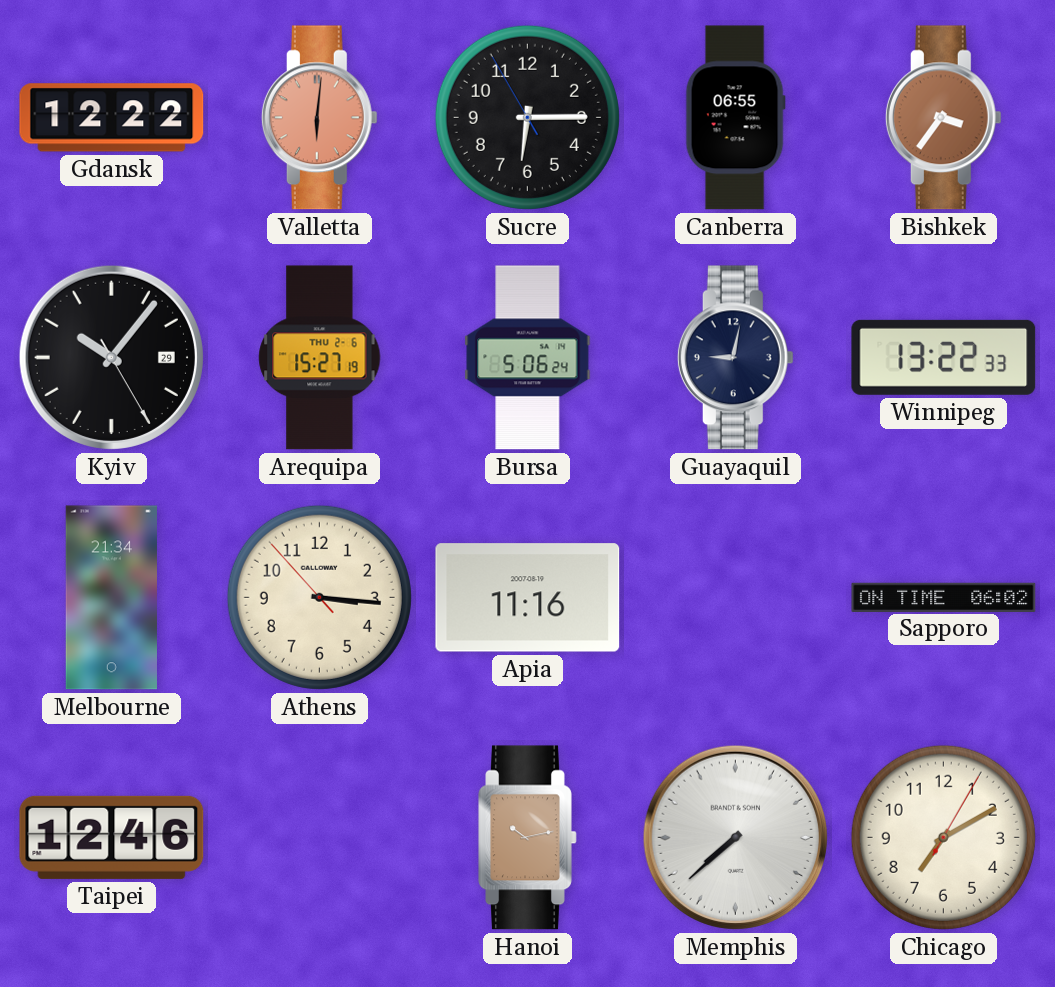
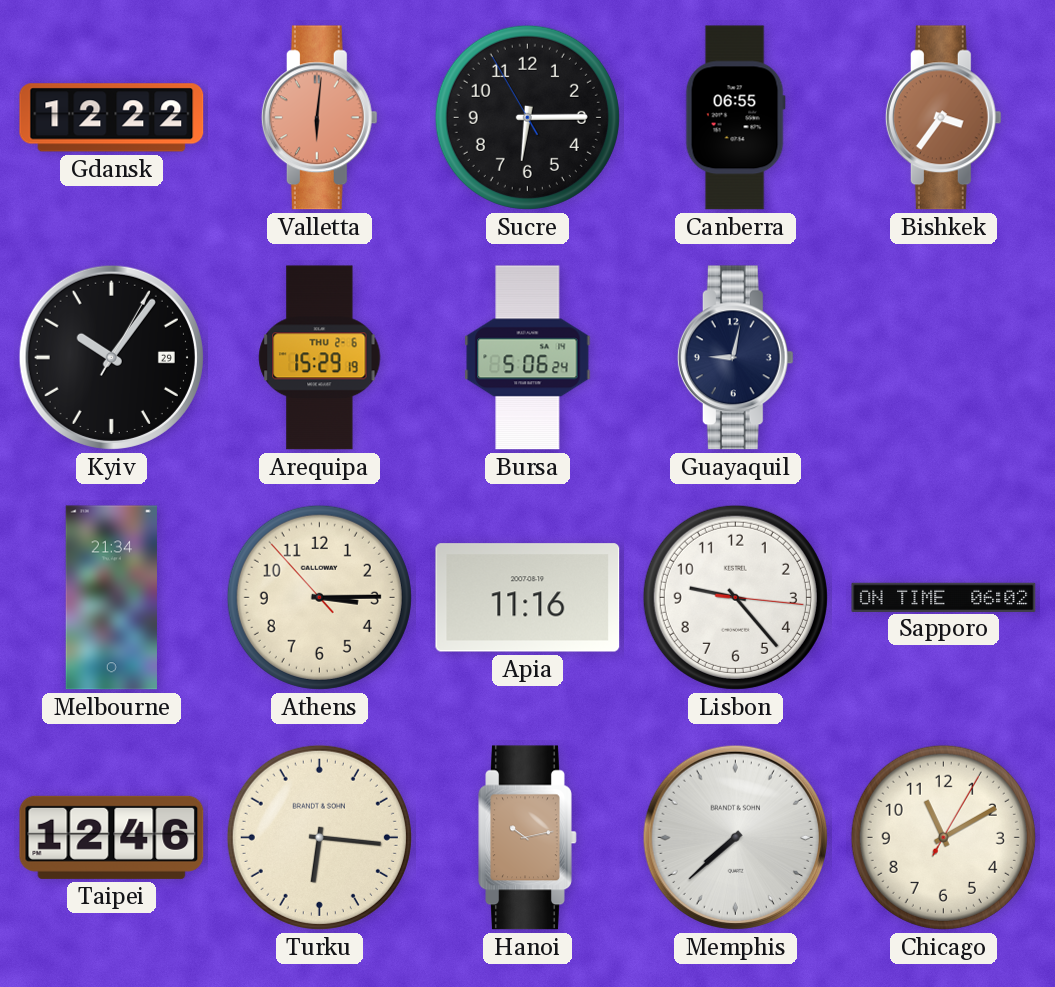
Kyiv: 10:06:25 -> 10:06:05 (111, 357)
Arequipa: 15:27 -> 15:29 (320, 358)
Winnipeg: 13:22 -> none (944, 357)
Athens: 3:15 -> 3:14 (319, 597)
Lisbon: none -> 9:23 (735, 597)
Turku: none -> 6:16 (319, 837)
Chicago: 7:10 -> 11:10 (943, 837)
